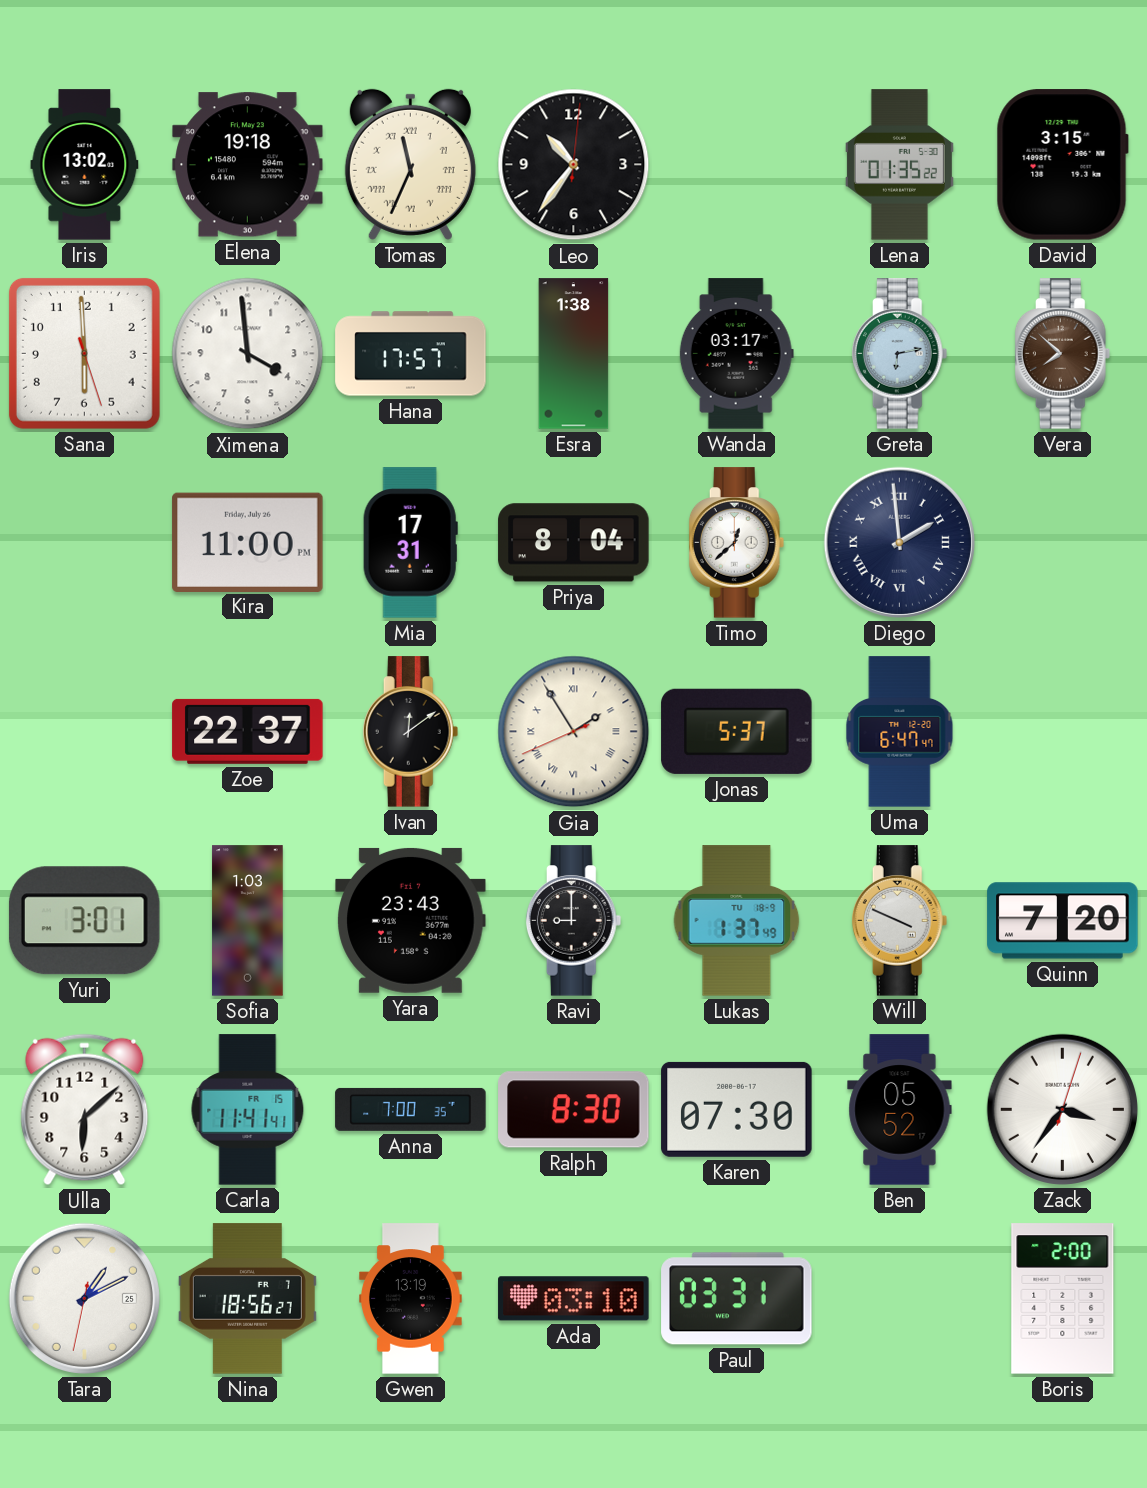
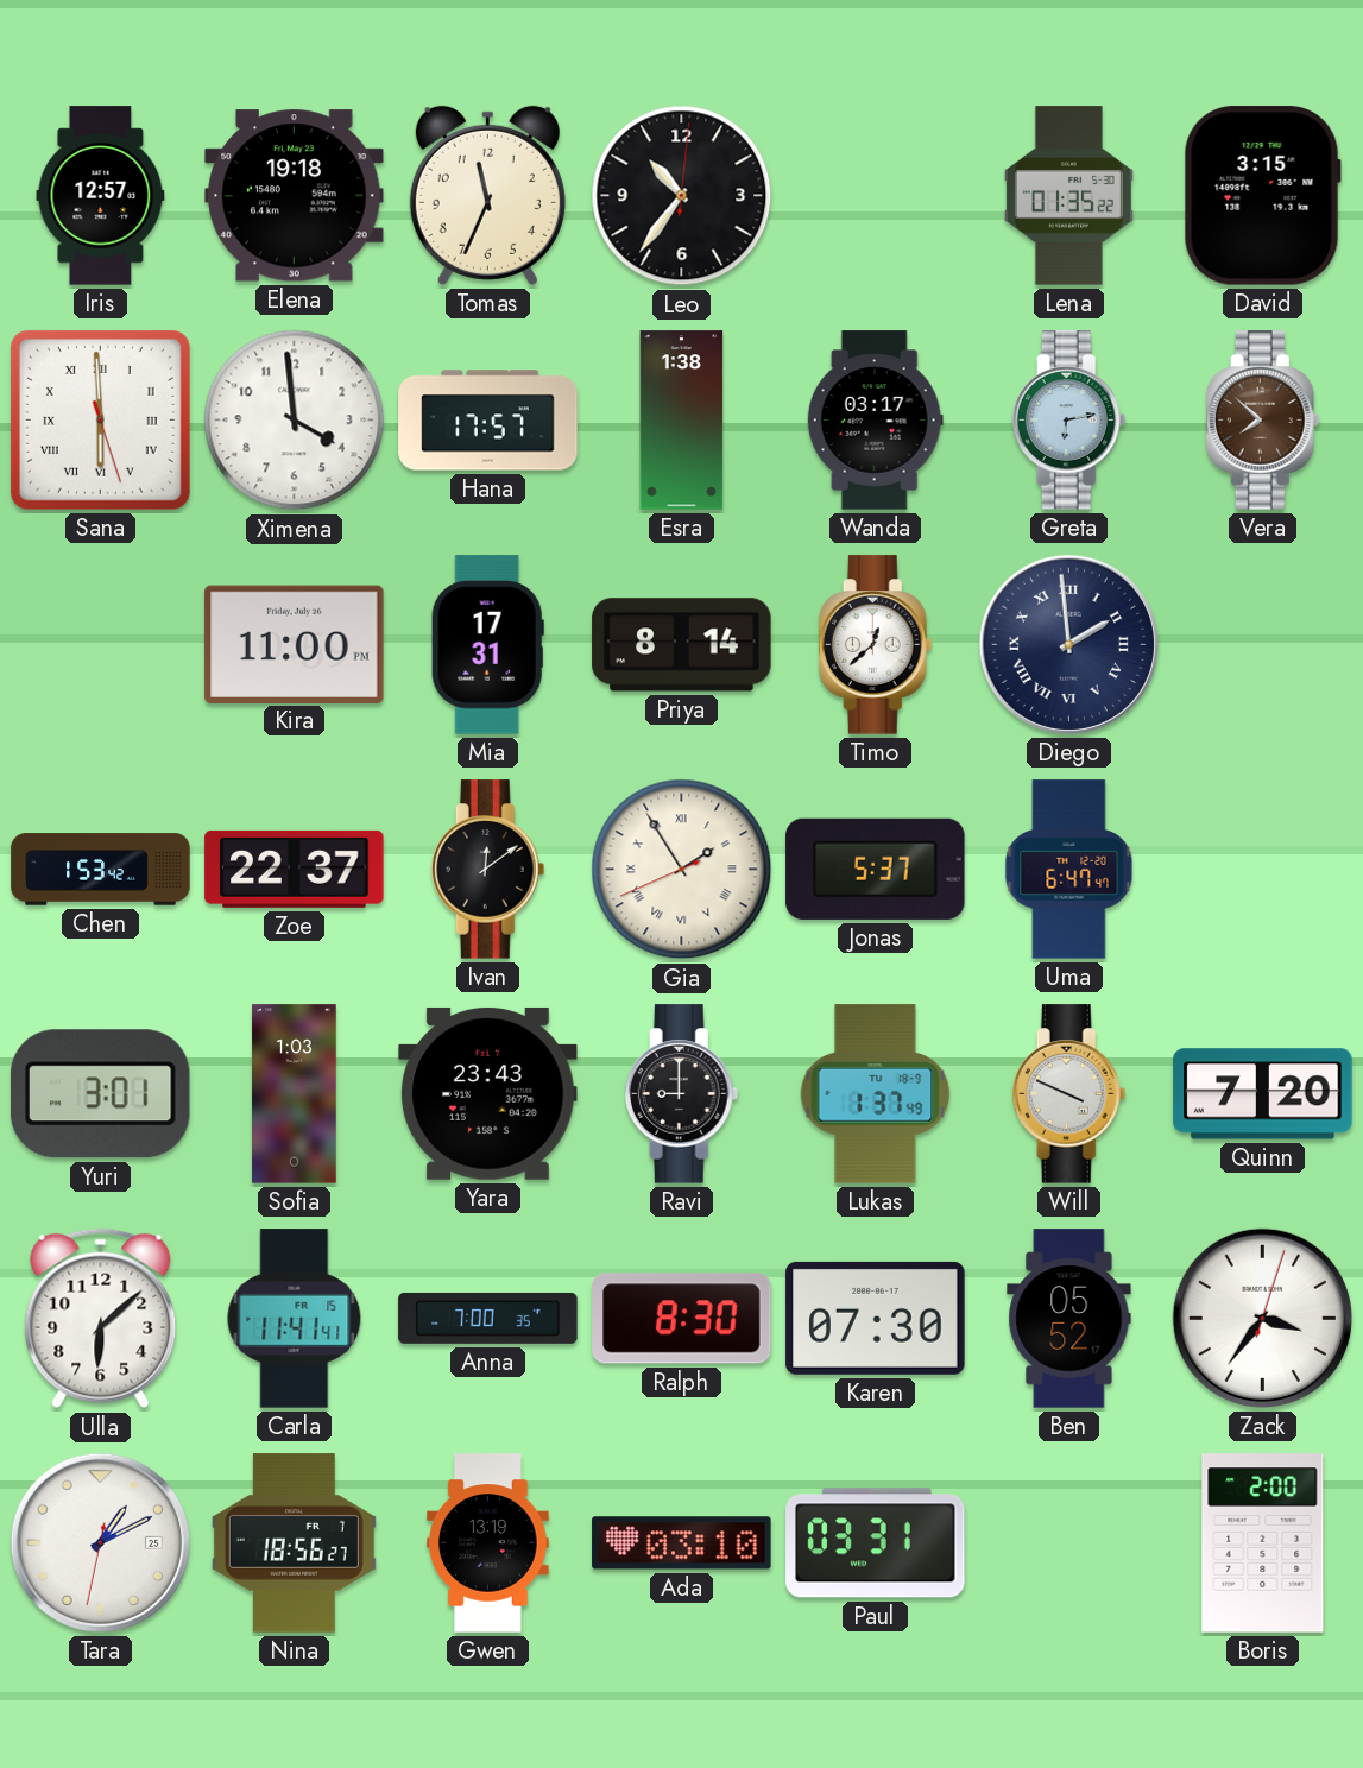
Iris: 13:02 -> 12:57 (101, 196)
Tomas numerals: Roman -> Arabic (487, 195)
Sana numerals: Arabic -> Roman (100, 419)
Priya: 8:04 -> 8:14 (682, 645)
Chen: none -> 1:53 (101, 870)
